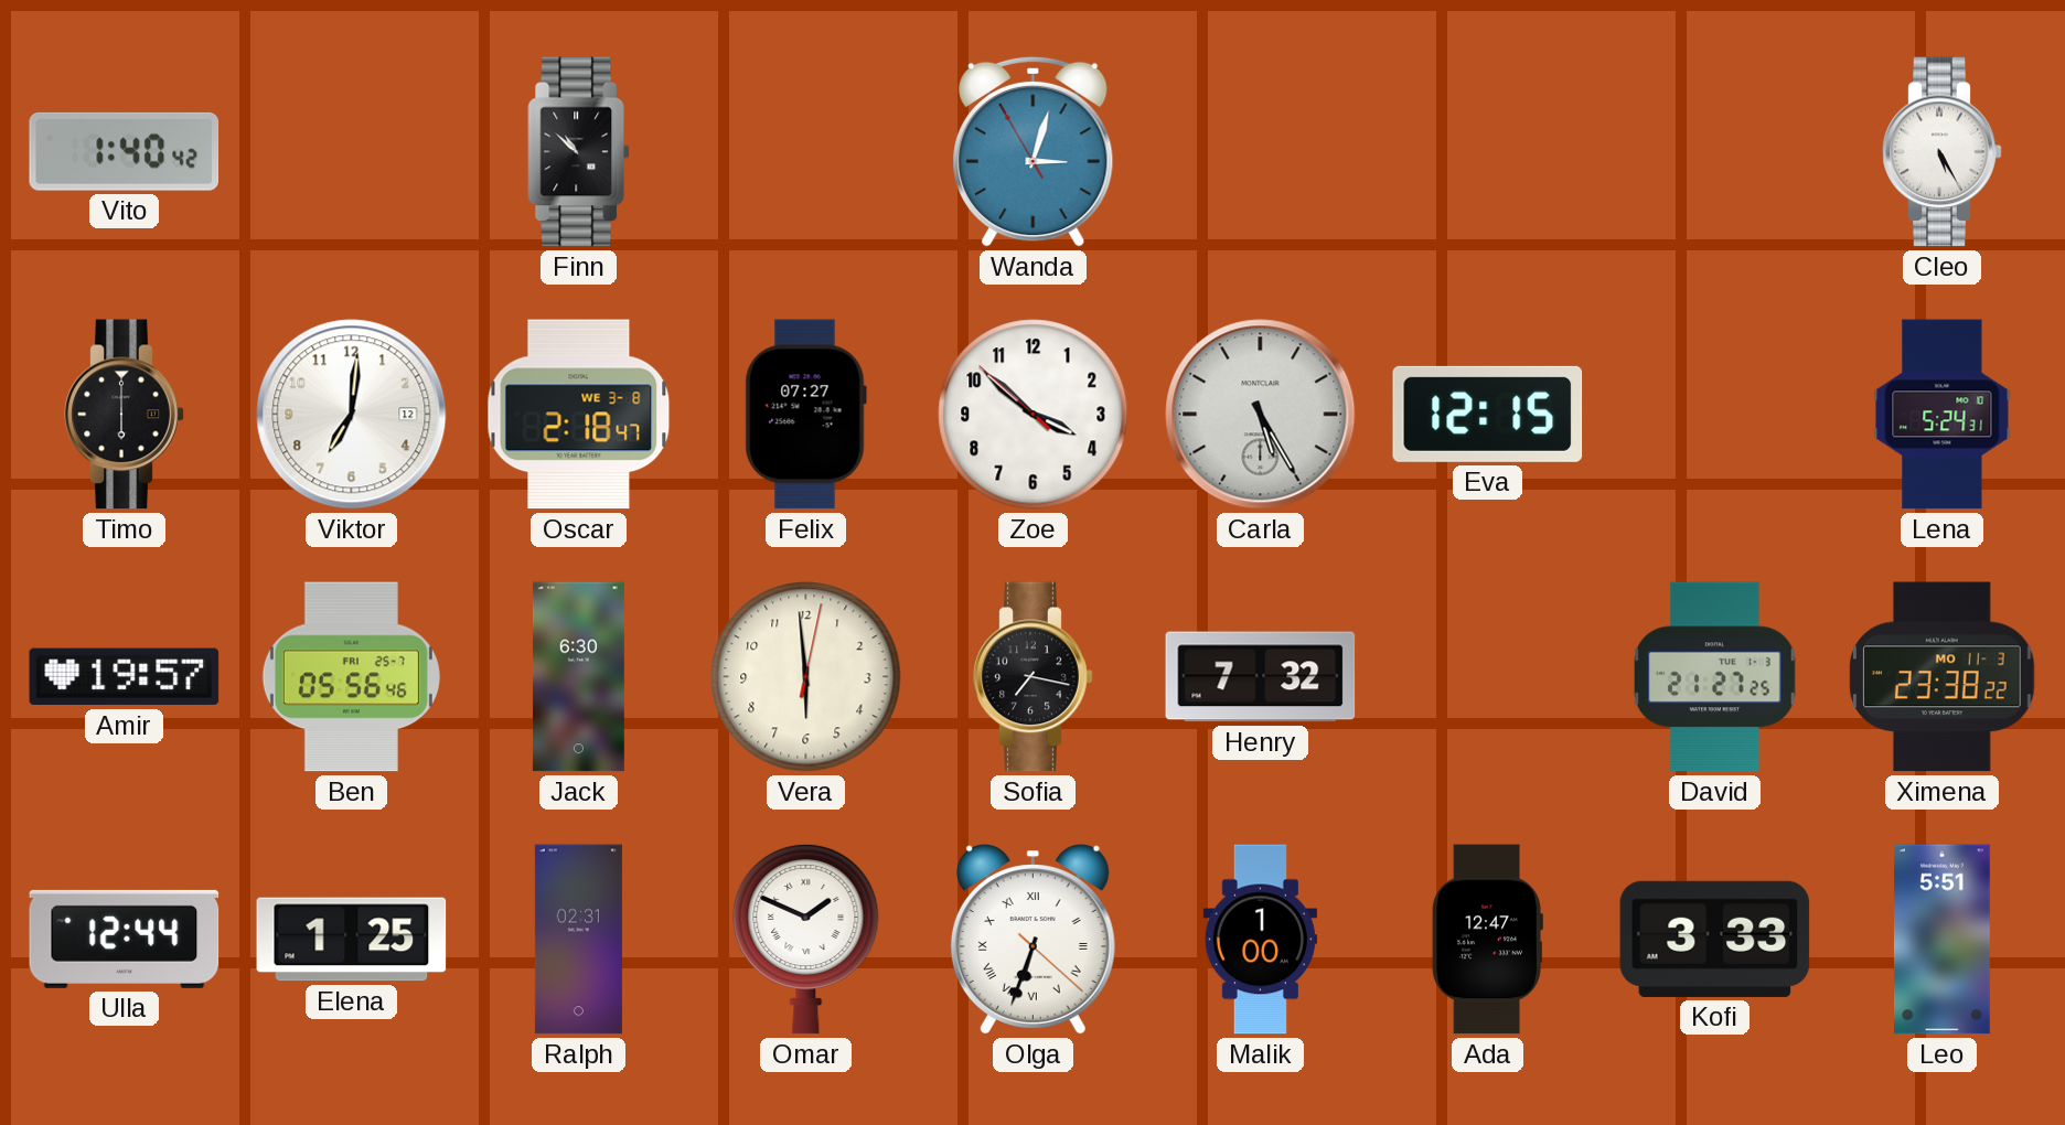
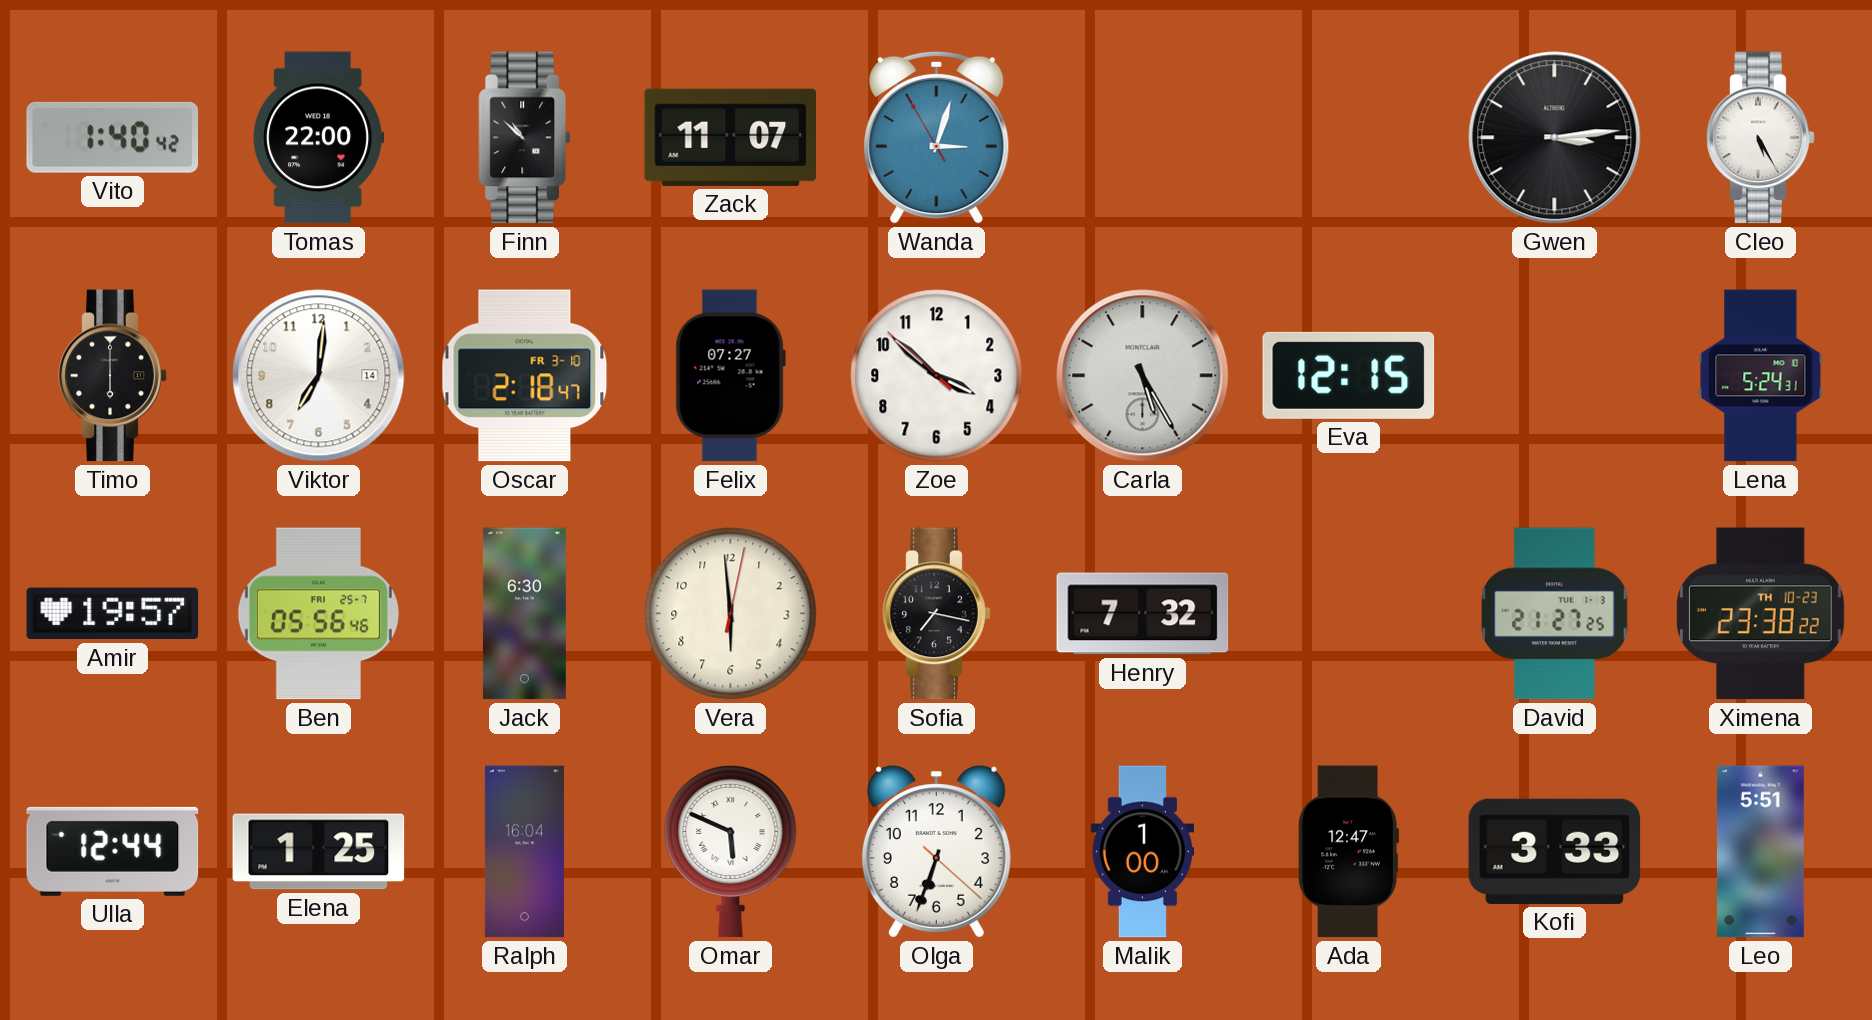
Tomas: none -> 22:00 (319, 138)
Zack: none -> 11:07 (731, 137)
Gwen: none -> 3:14 (1555, 138)
Viktor date: 12 -> 14 (319, 376)
Oscar date: WE 3-8 -> FR 3-10 (525, 376)
Ximena date: MO 11-3 -> TH 10-23 (1761, 614)
Ralph: 02:31 -> 16:04 (524, 852)
Omar: 1:49 -> 5:49 (731, 851)
Olga numerals: Roman -> Arabic (936, 852)
